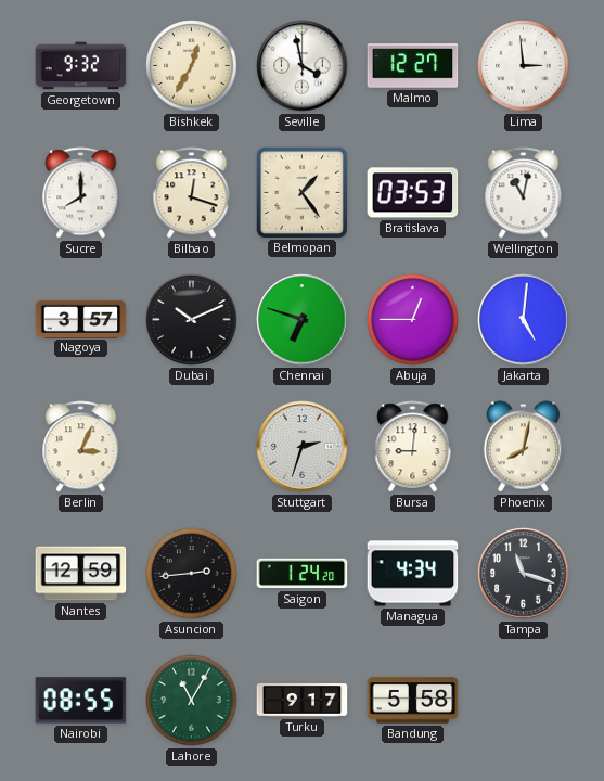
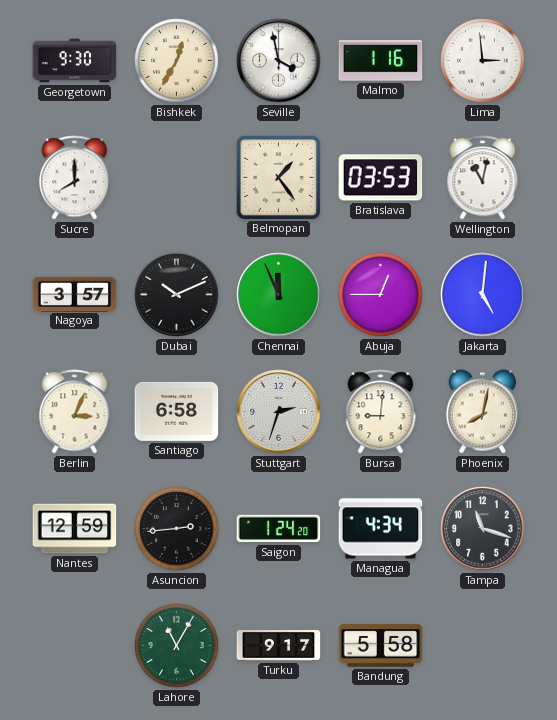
Georgetown: 9:32 -> 9:30 (75, 61)
Malmo: 12:27 -> 1:16 (381, 61)
Bilbao: 12:18 -> none (192, 193)
Chennai: 6:48 -> 11:56 (279, 295)
Santiago: none -> 6:58 (177, 411)
Nairobi: 08:55 -> none (81, 701)
